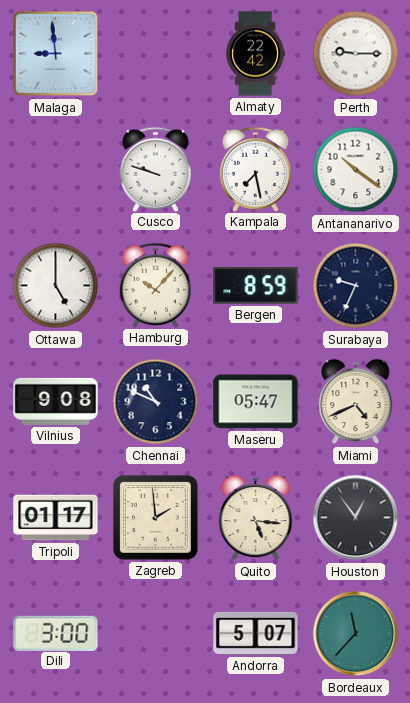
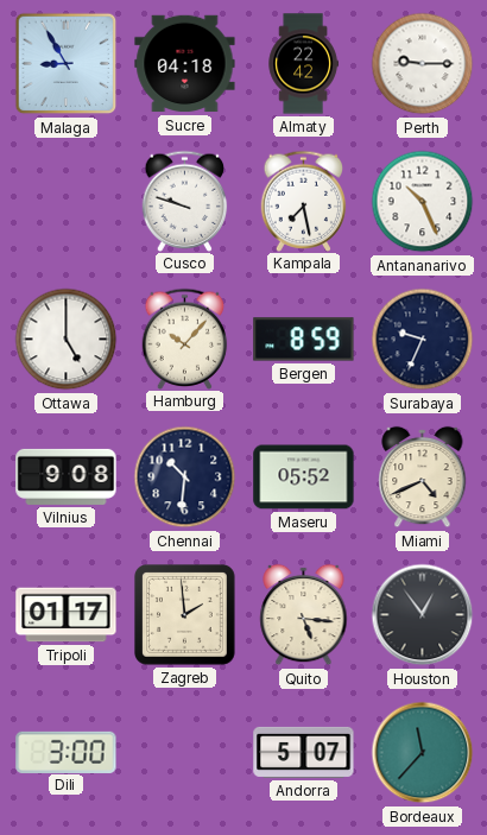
Malaga: 8:59 -> 8:55 (67, 64)
Sucre: none -> 04:18 (185, 64)
Antananarivo: 10:21 -> 10:26 (423, 202)
Chennai: 10:49 -> 10:31 (185, 477)
Maseru: 05:47 -> 05:52 (304, 477)
